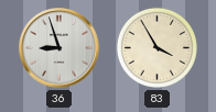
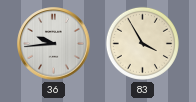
36: 8:57 -> 9:44 (54, 44)
